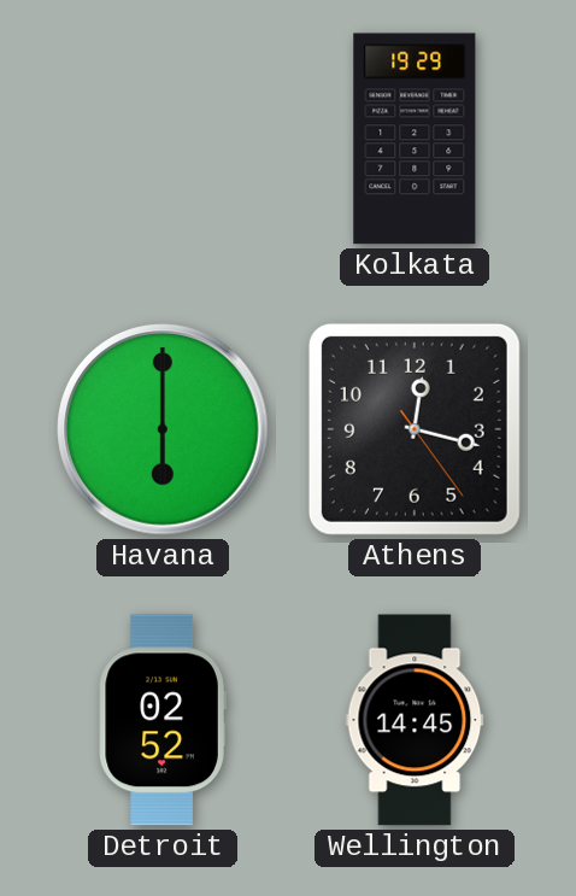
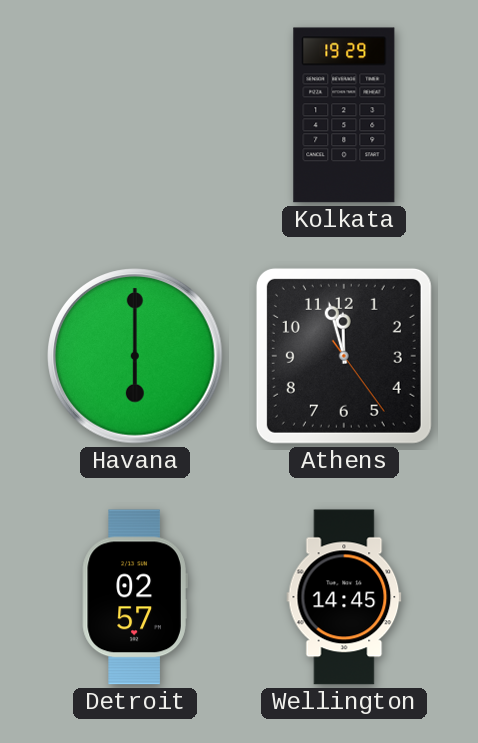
Athens: 12:17 -> 11:57 (344, 356)
Detroit: 02:52 -> 02:57 (135, 597)
